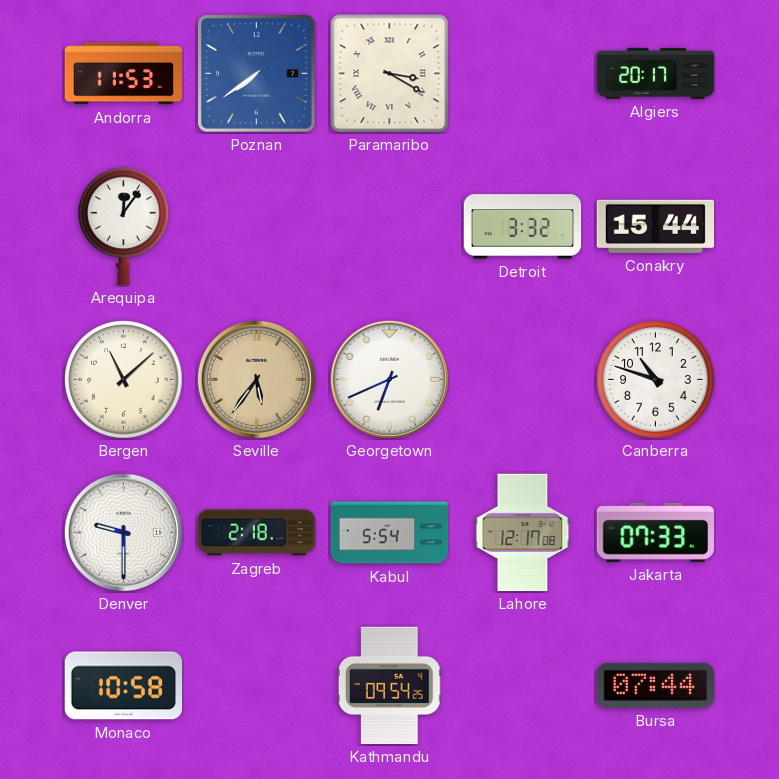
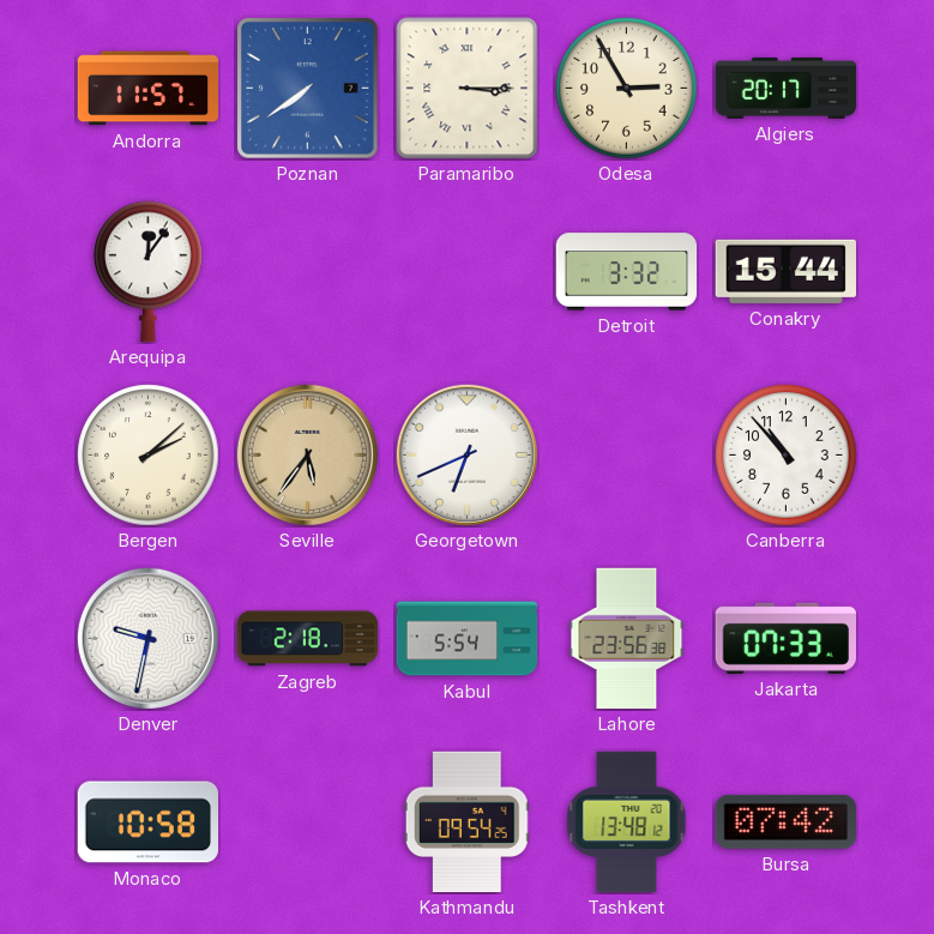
Andorra: 11:53 -> 11:57 (149, 89)
Paramaribo: 3:20 -> 3:15 (468, 89)
Odesa: none -> 2:55 (627, 89)
Bergen: 11:08 -> 2:08 (149, 456)
Canberra: 10:48 -> 10:53 (787, 456)
Denver: 9:30 -> 9:32 (147, 638)
Lahore: 12:17 -> 23:56 (627, 639)
Tashkent: none -> 13:48 (627, 822)
Bursa: 07:44 -> 07:42 (785, 821)
